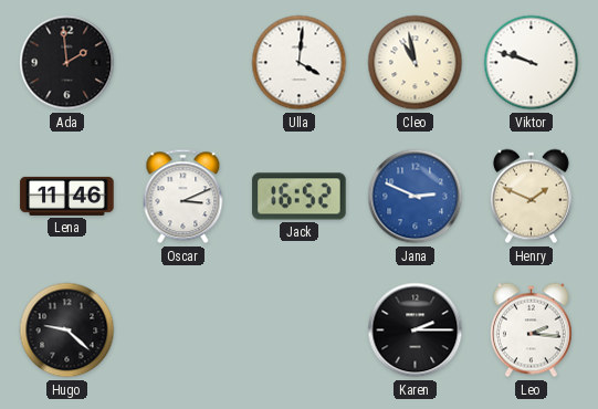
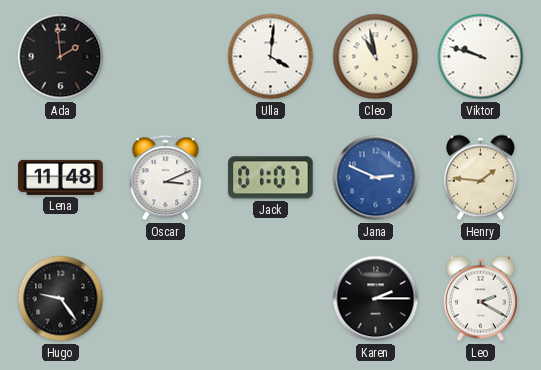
Lena: 11:46 -> 11:48 (61, 177)
Jack: 16:52 -> 01:07 (271, 178)
Henry: 1:49 -> 1:46 (480, 178)
Hugo: 9:22 -> 9:24 (61, 299)
Leo: 2:16 -> 2:20 (480, 299)
